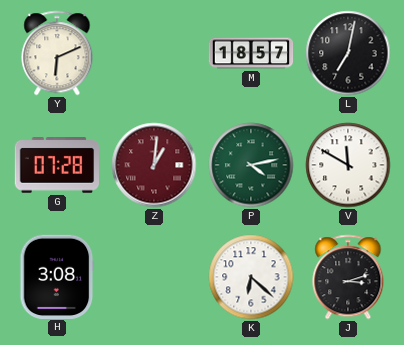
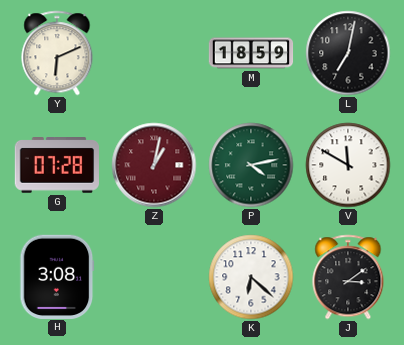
M: 18:57 -> 18:59 (251, 53)
Z: 1:01 -> 1:02 (154, 165)
J: 3:12 -> 3:09 (348, 277)
